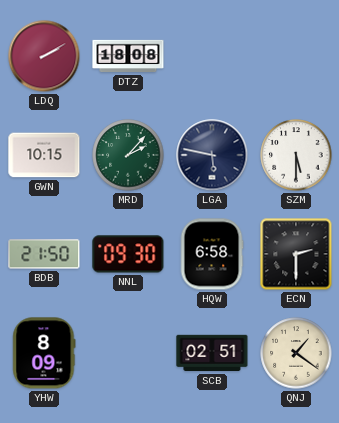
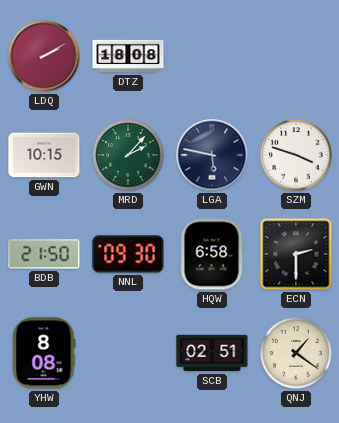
SZM: 5:30 -> 3:48 (296, 155)
YHW: 8:09 -> 8:08 (44, 353)
